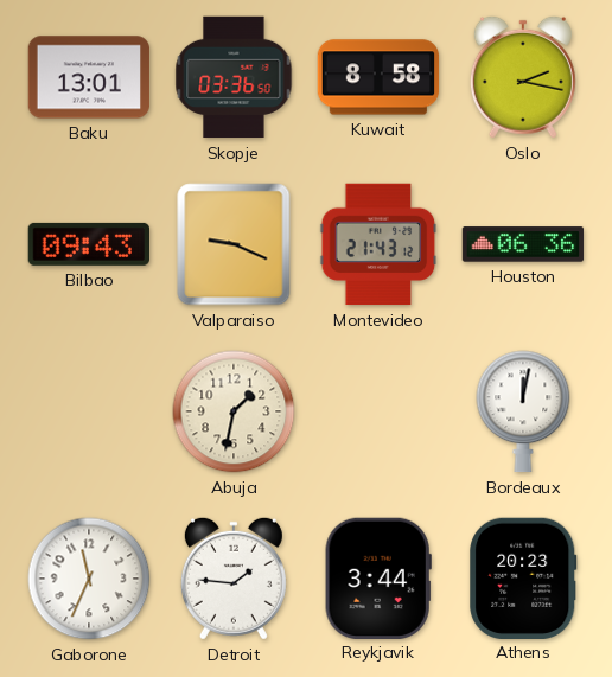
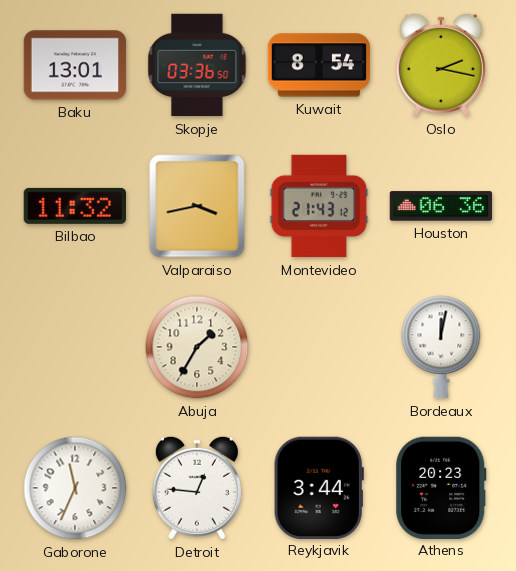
Kuwait: 8:58 -> 8:54 (319, 65)
Bilbao: 09:43 -> 11:32 (74, 206)
Valparaiso: 9:19 -> 3:43 (197, 206)
Abuja: 1:32 -> 1:35 (197, 347)
Detroit: 1:46 -> 12:46 (197, 488)
